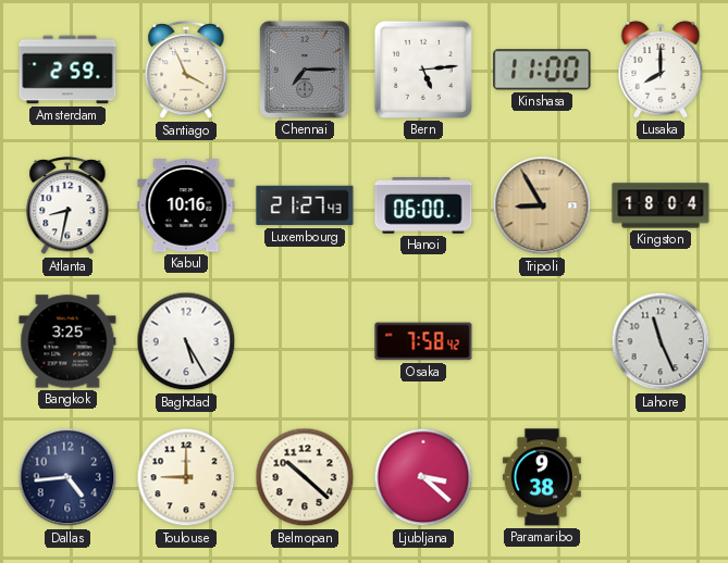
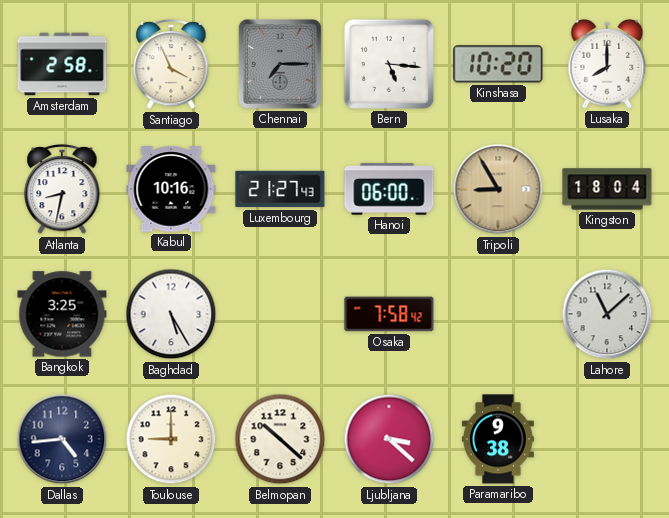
Amsterdam: 2:59 -> 2:58 (62, 64)
Bern: 5:14 -> 5:16 (389, 64)
Kinshasa: 11:00 -> 10:20 (498, 64)
Lahore: 11:26 -> 11:08 (607, 314)
